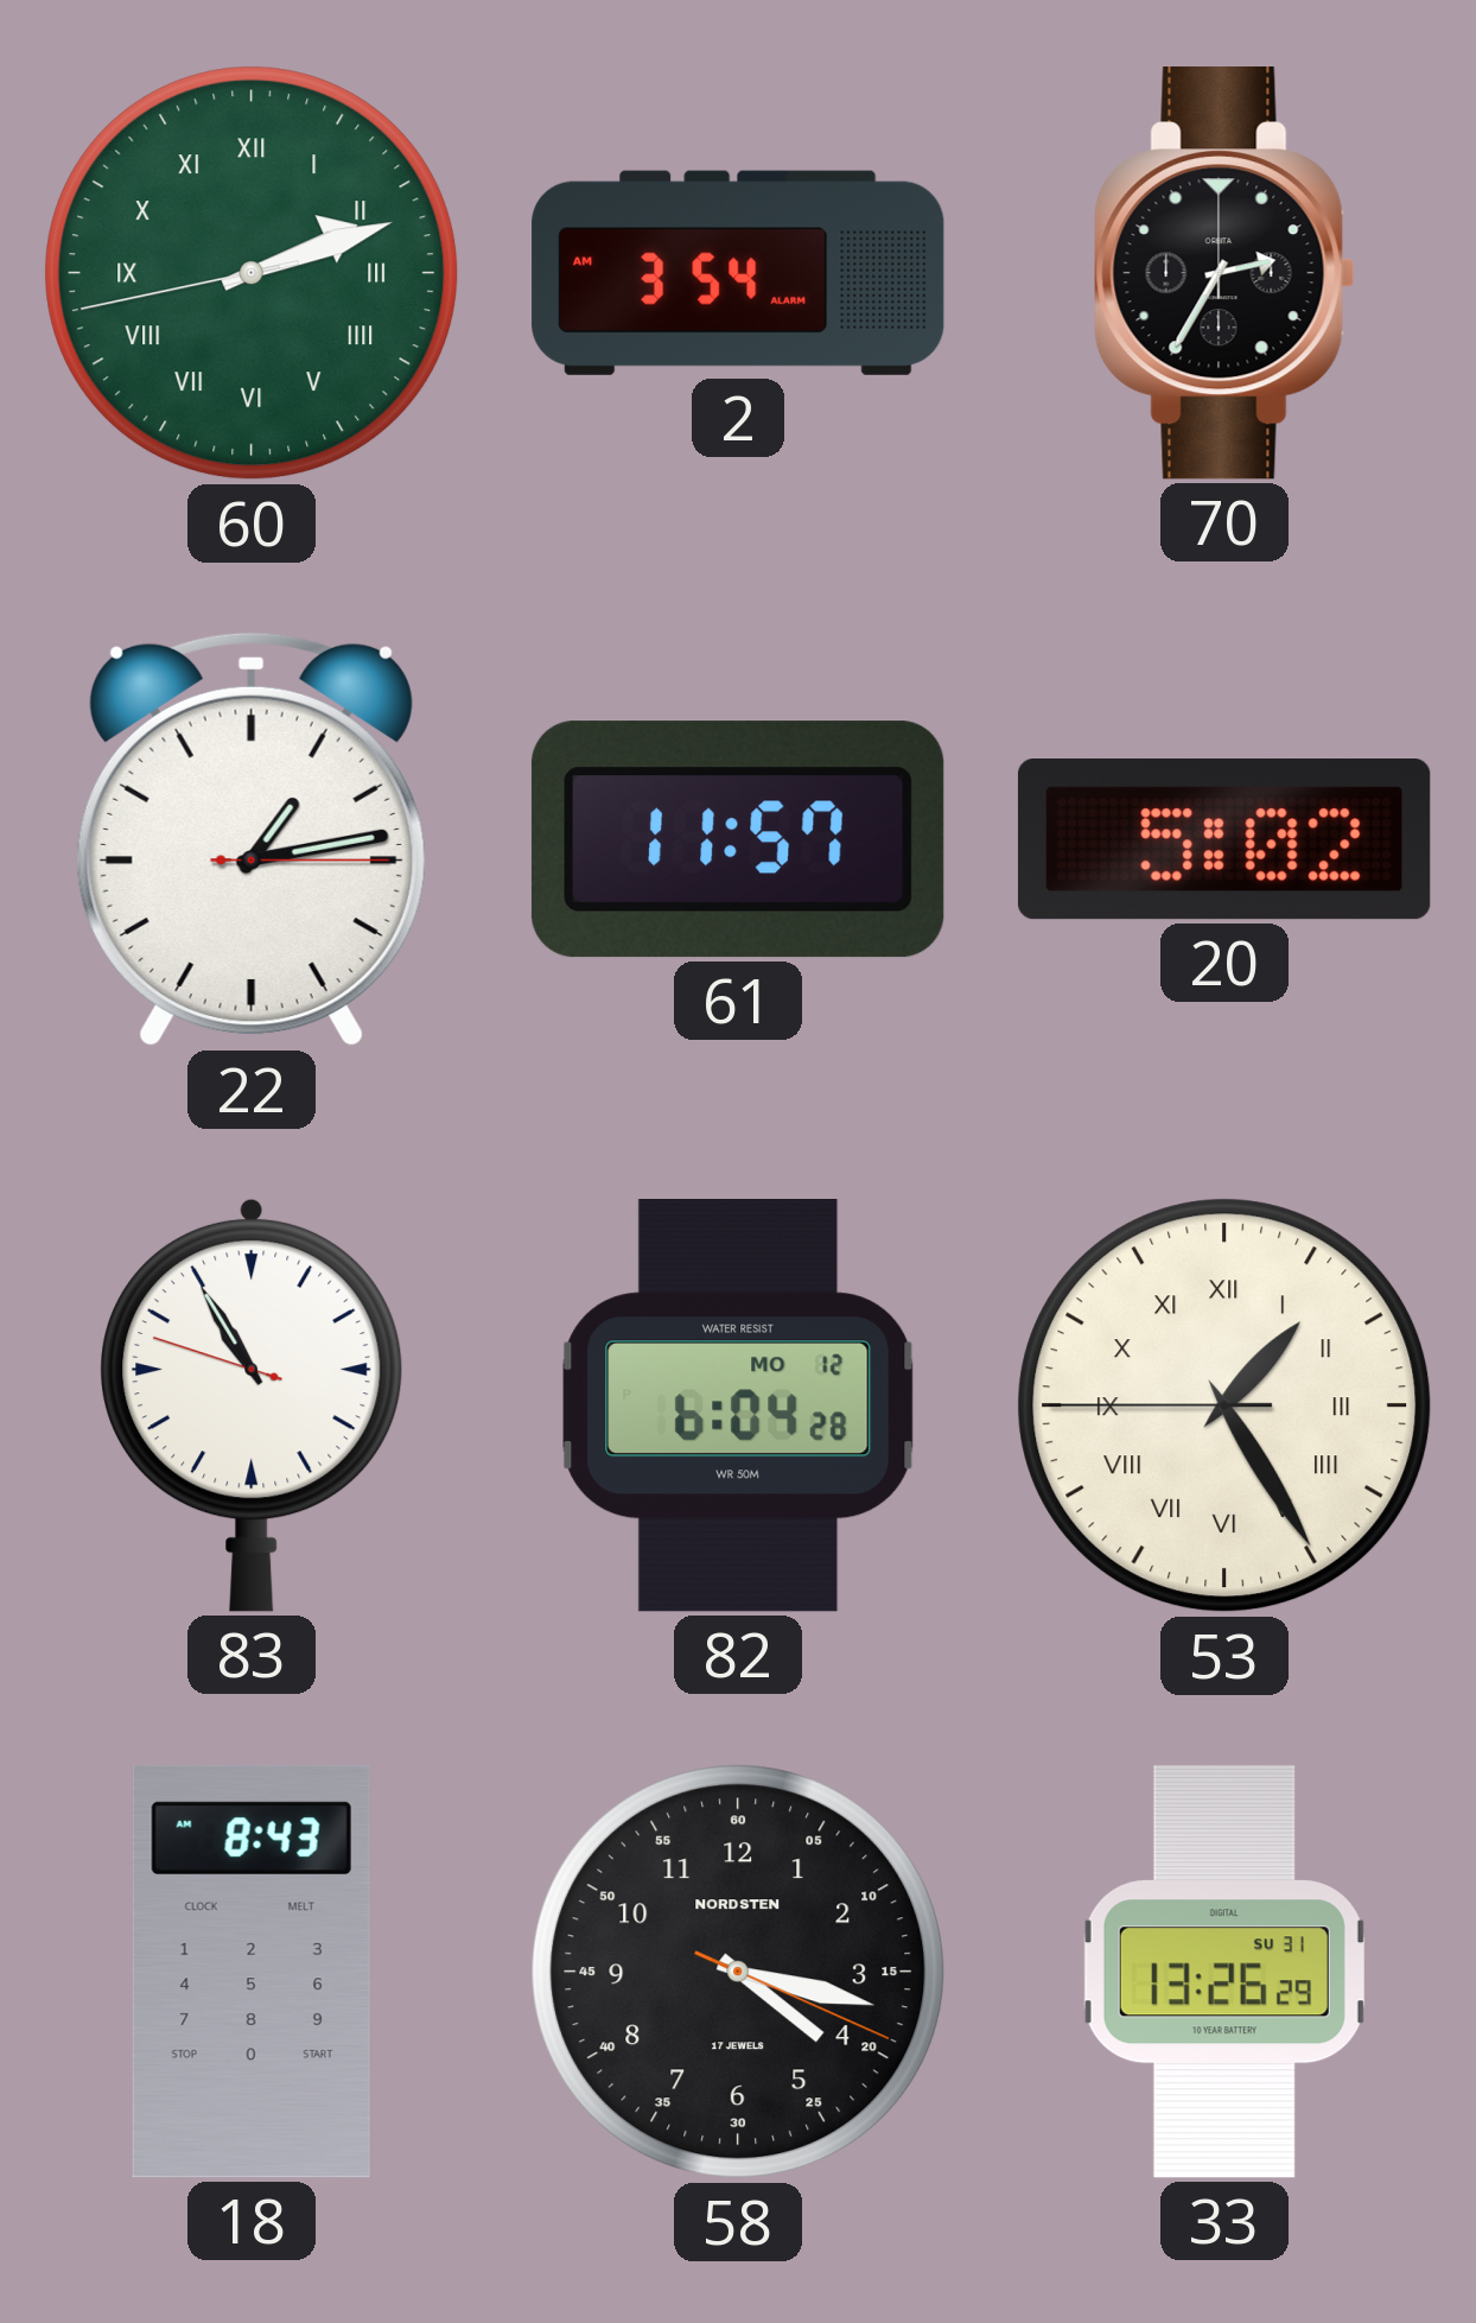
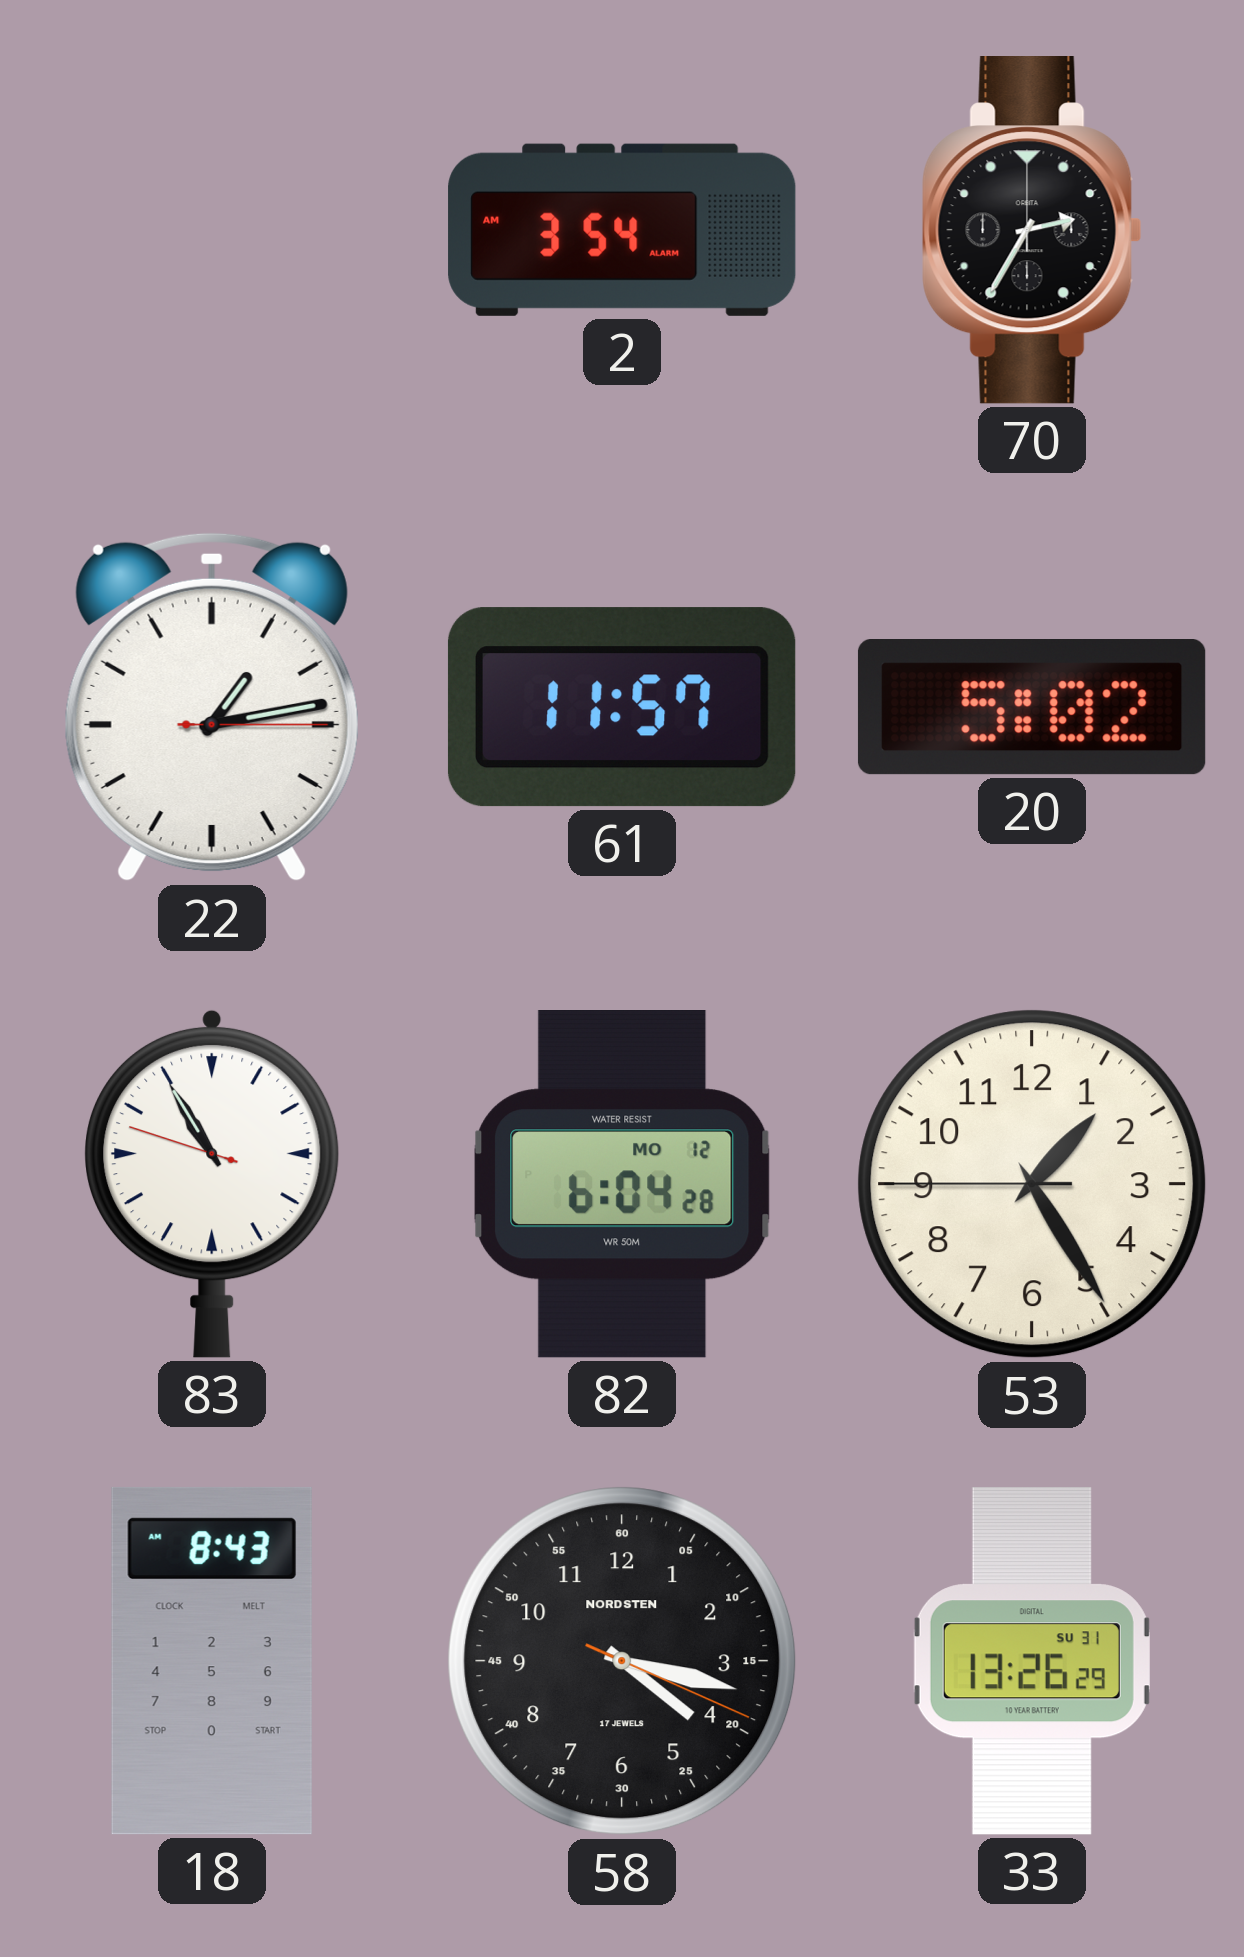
60: 2:11 -> none (252, 273)
53 numerals: Roman -> Arabic (1032, 1184)
